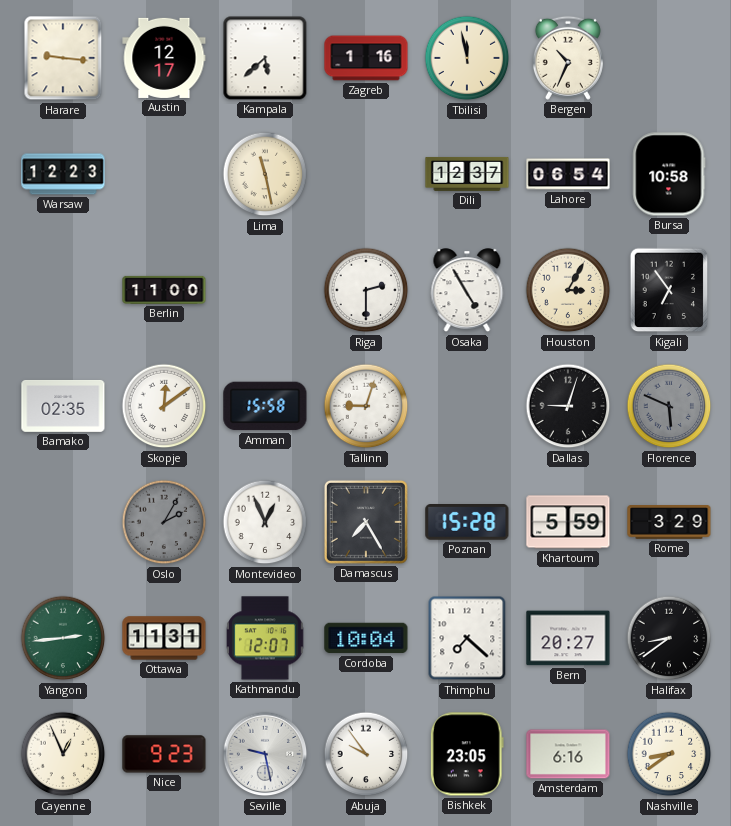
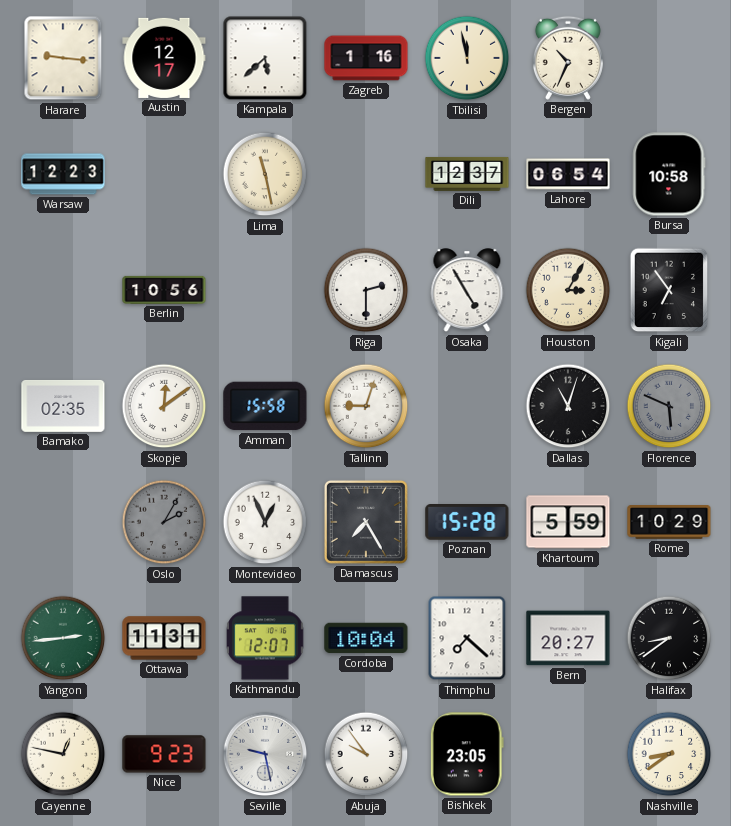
Berlin: 11:00 -> 10:56 (164, 290)
Dallas: 9:03 -> 11:03 (568, 406)
Rome: 3:29 -> 10:29 (669, 522)
Cayenne: 12:56 -> 12:47 (63, 754)
Amsterdam: 6:16 -> none (568, 754)
